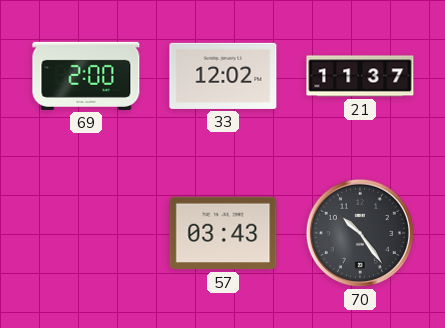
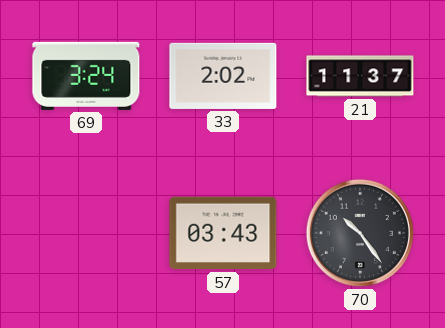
69: 2:00 -> 3:24 (86, 76)
33: 12:02 -> 2:02 (223, 76)
